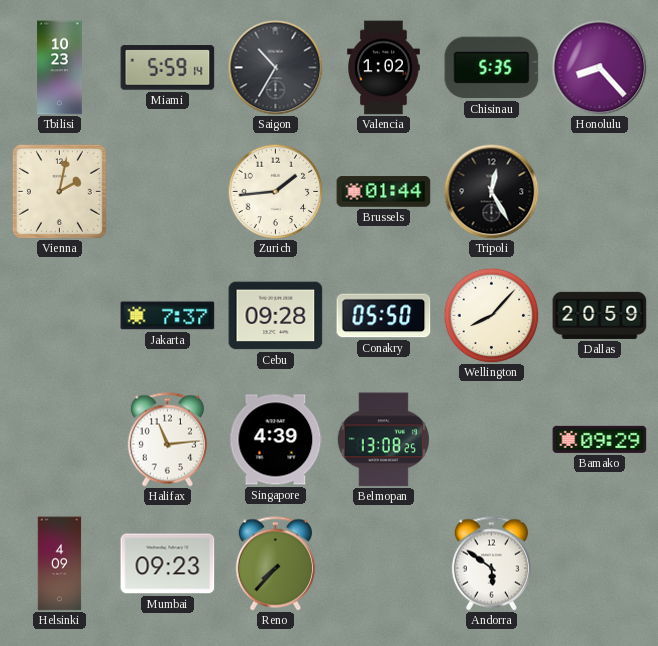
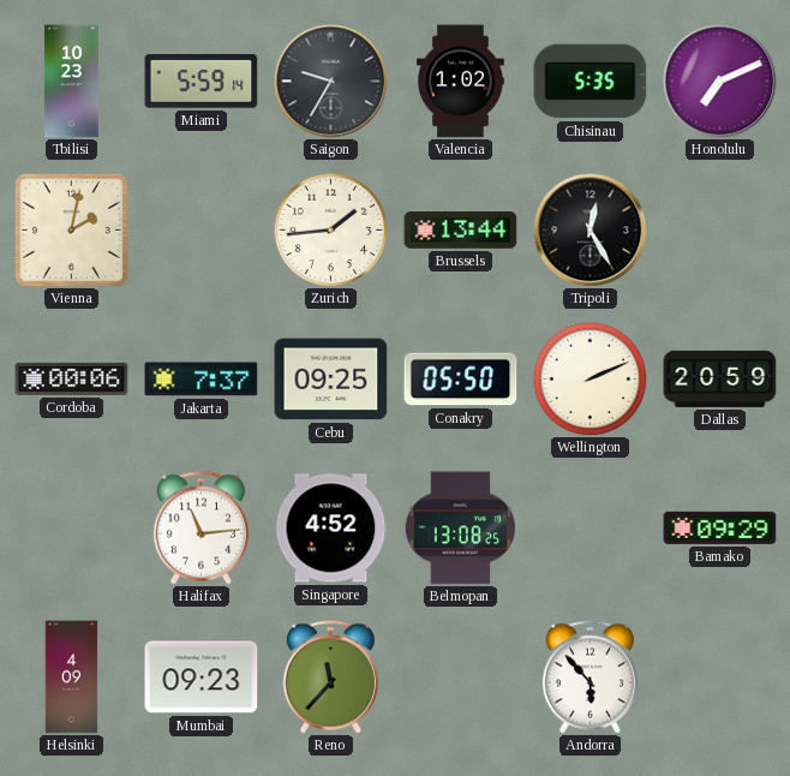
Saigon: 10:35 -> 9:35 (330, 80)
Honolulu: 8:23 -> 7:11 (719, 80)
Brussels: 01:44 -> 13:44 (461, 231)
Cordoba: none -> 00:06 (72, 378)
Cebu: 09:28 -> 09:25 (331, 380)
Wellington: 8:07 -> 2:11 (589, 378)
Singapore: 4:39 -> 4:52 (331, 529)
Reno: 7:37 -> 11:37 (330, 677)
Andorra: 5:51 -> 5:53 (589, 677)
